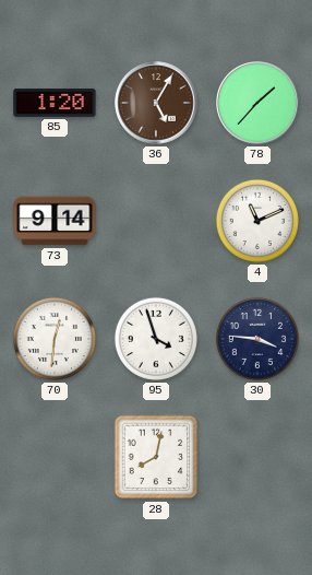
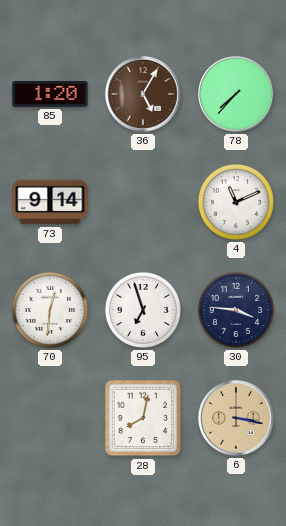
78: 1:37 -> 7:37 (236, 94)
95: 3:57 -> 6:57 (143, 310)
6: none -> 3:17 (236, 418)
